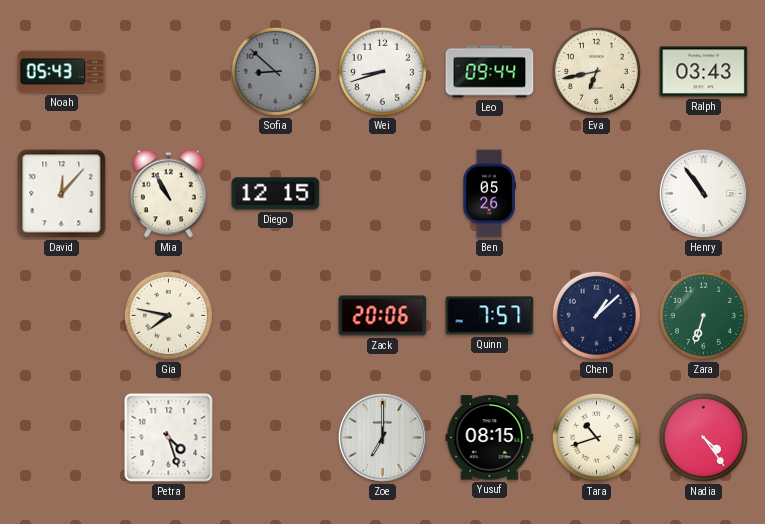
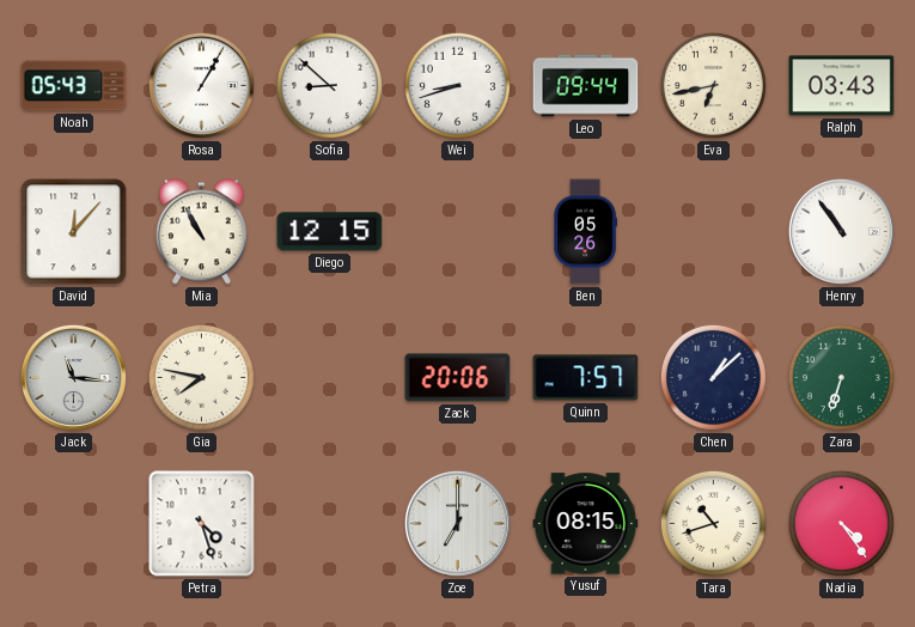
Rosa: none -> 1:05 (201, 85)
Sofia dial: grey -> white (329, 85)
Jack: none -> 11:16 (73, 377)
